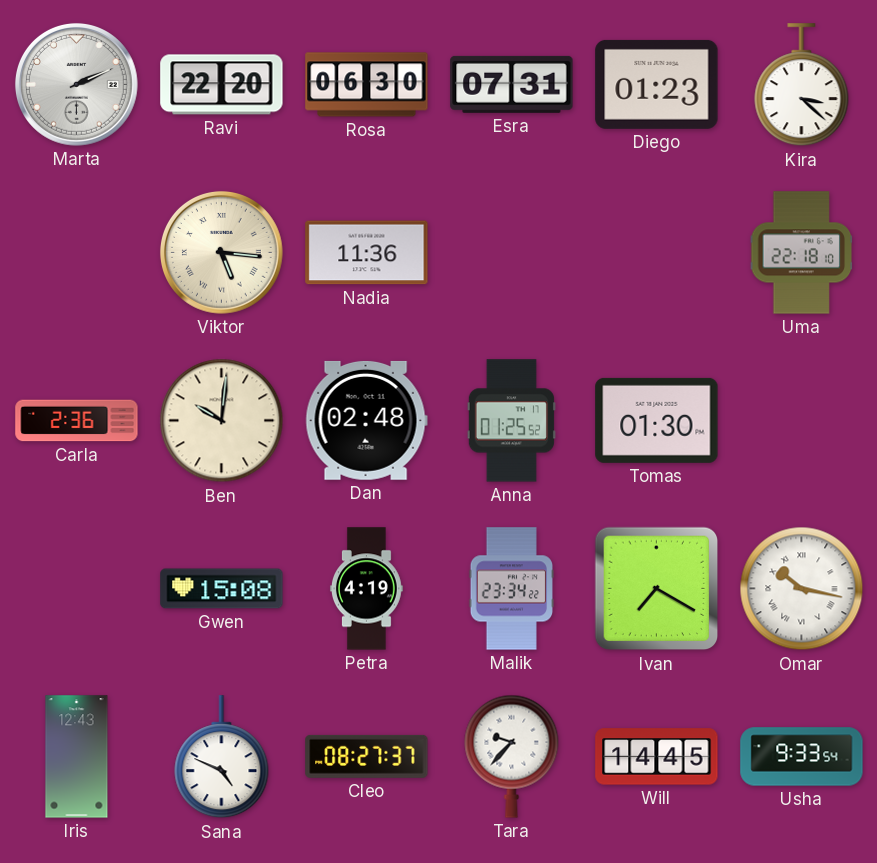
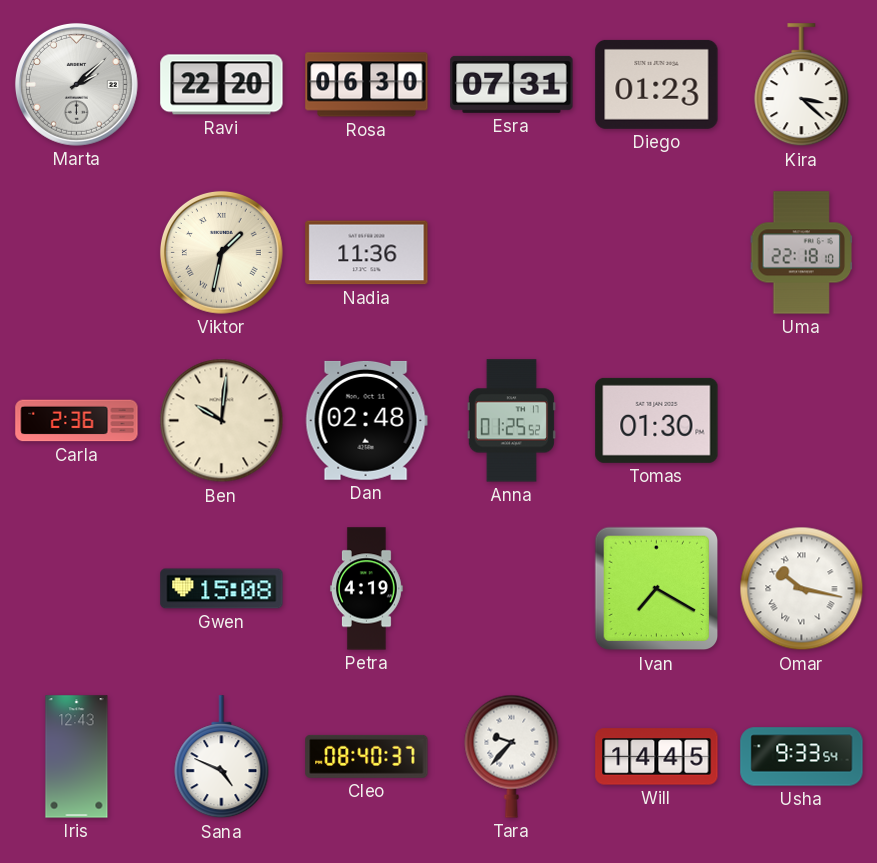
Marta: 2:11 -> 2:08 (77, 85)
Viktor: 5:16 -> 1:32 (222, 253)
Malik: 23:34 -> none (512, 589)
Cleo: 08:27 -> 08:40 (367, 756)
